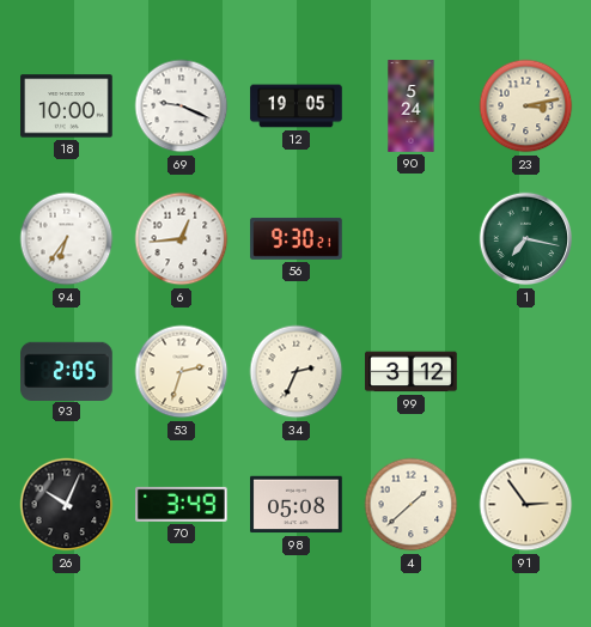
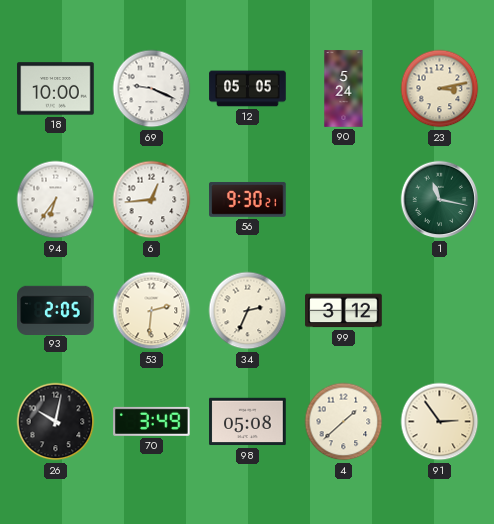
12: 19:05 -> 05:05 (248, 89)
1: 7:17 -> 11:17 (440, 200)
53: 2:33 -> 2:31 (152, 311)
26: 10:04 -> 10:02 (56, 422)
